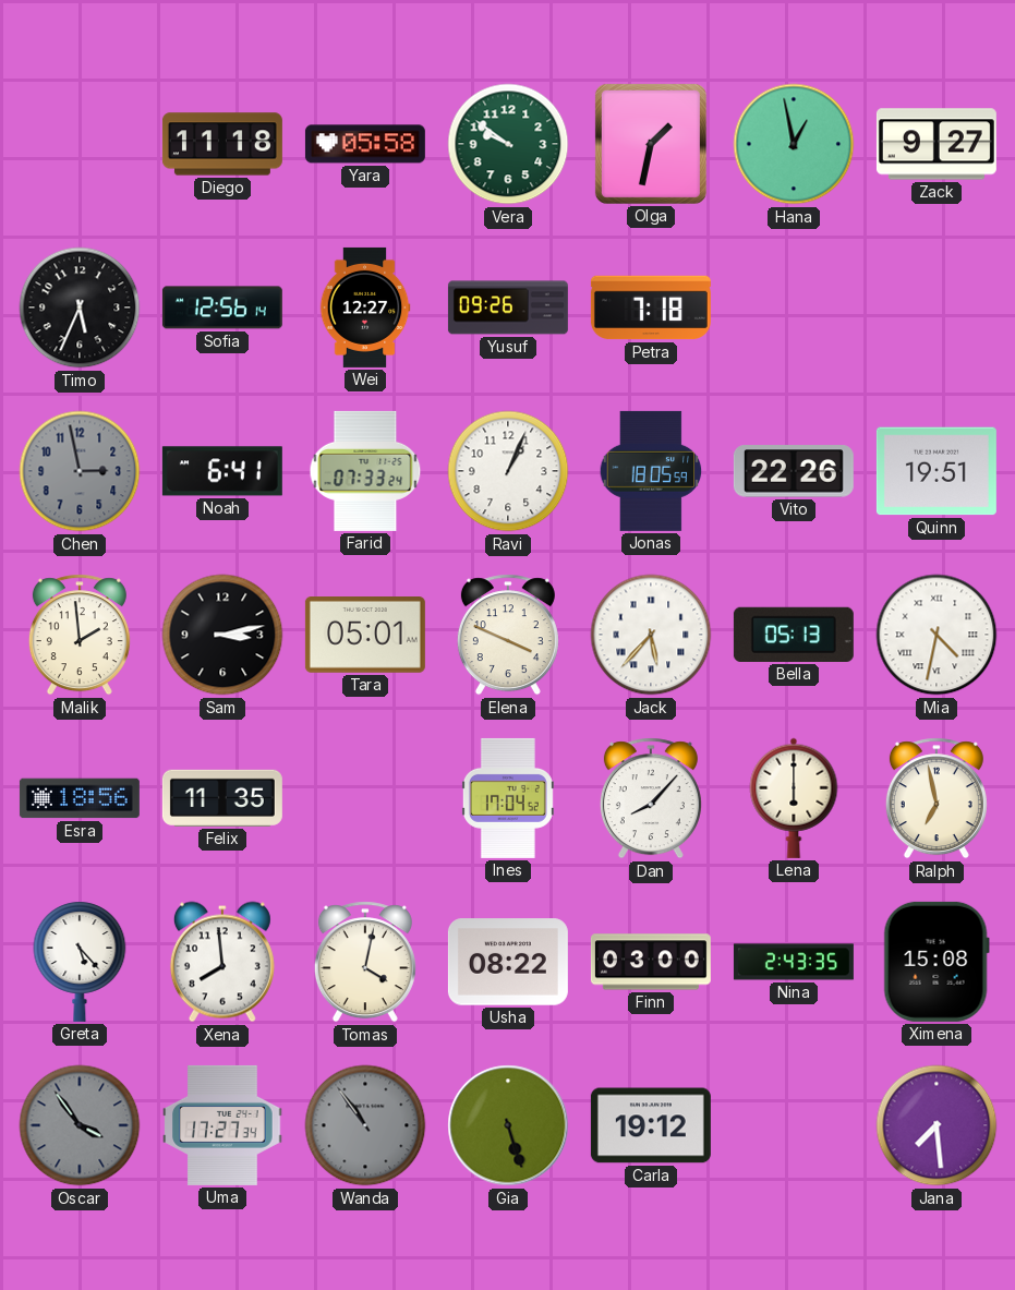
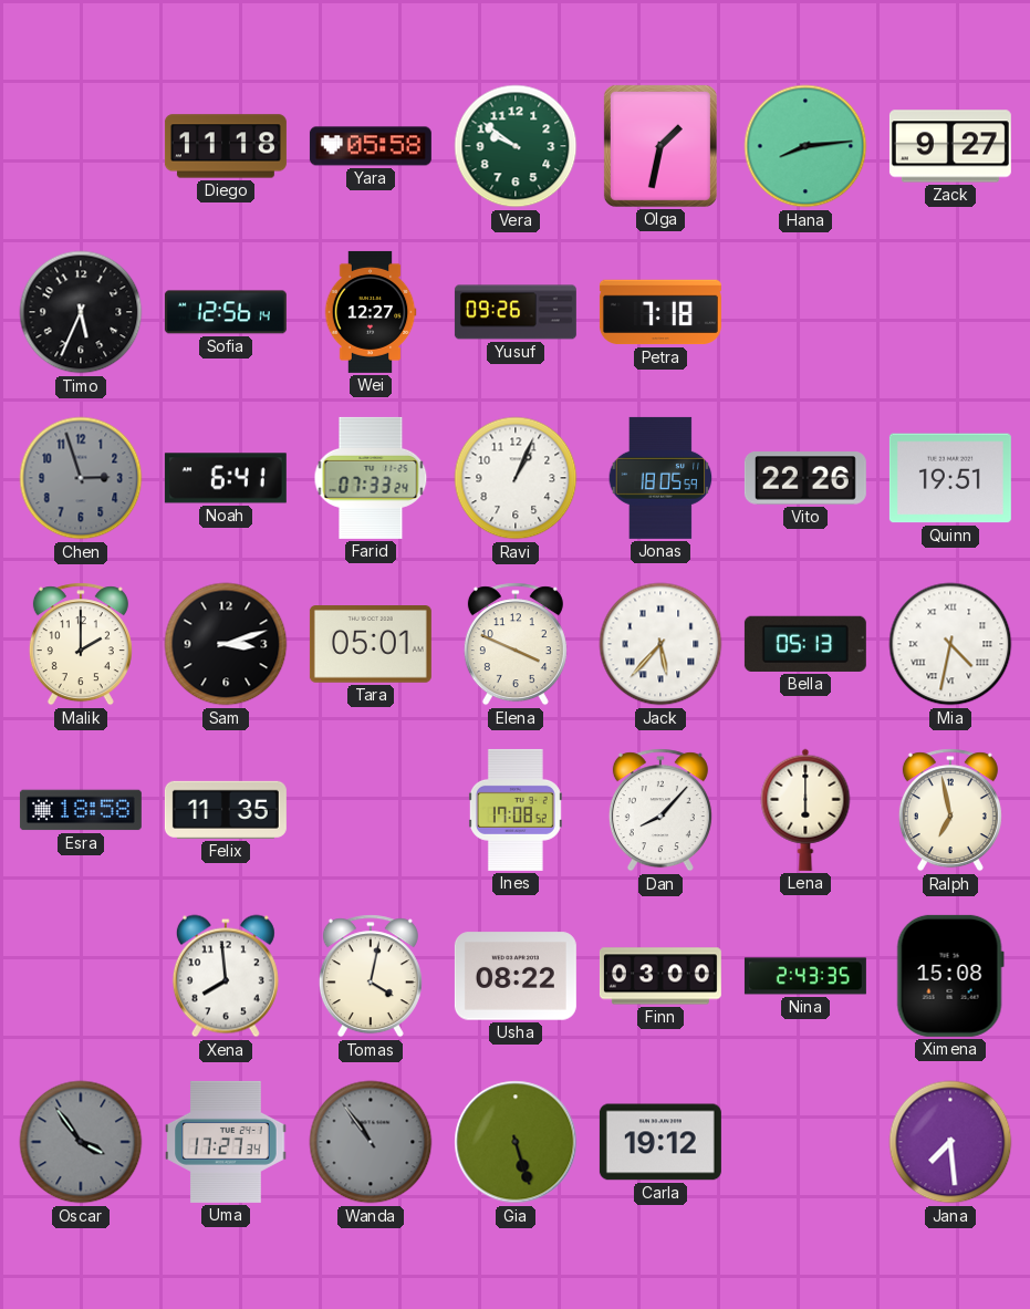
Hana: 12:58 -> 8:14 (805, 146)
Chen: 2:58 -> 2:57 (81, 478)
Malik: 1:59 -> 2:00 (81, 644)
Sam: 3:13 -> 3:12 (226, 644)
Esra: 18:56 -> 18:58 (81, 810)
Ines: 17:04 -> 17:08 (516, 810)
Greta: 5:23 -> none (80, 962)
